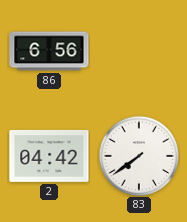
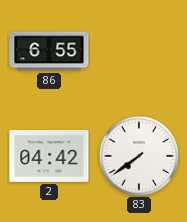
86: 6:56 -> 6:55 (49, 51)
